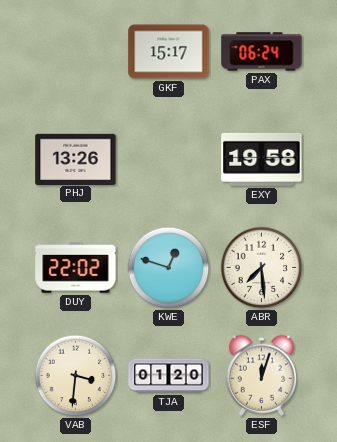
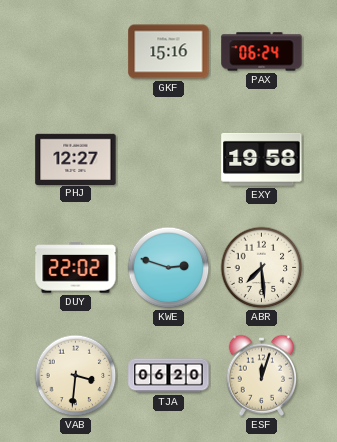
GKF: 15:17 -> 15:16 (169, 52)
PHJ: 13:26 -> 12:27 (76, 159)
KWE: 12:48 -> 2:48 (169, 268)
TJA: 01:20 -> 06:20 (169, 376)
